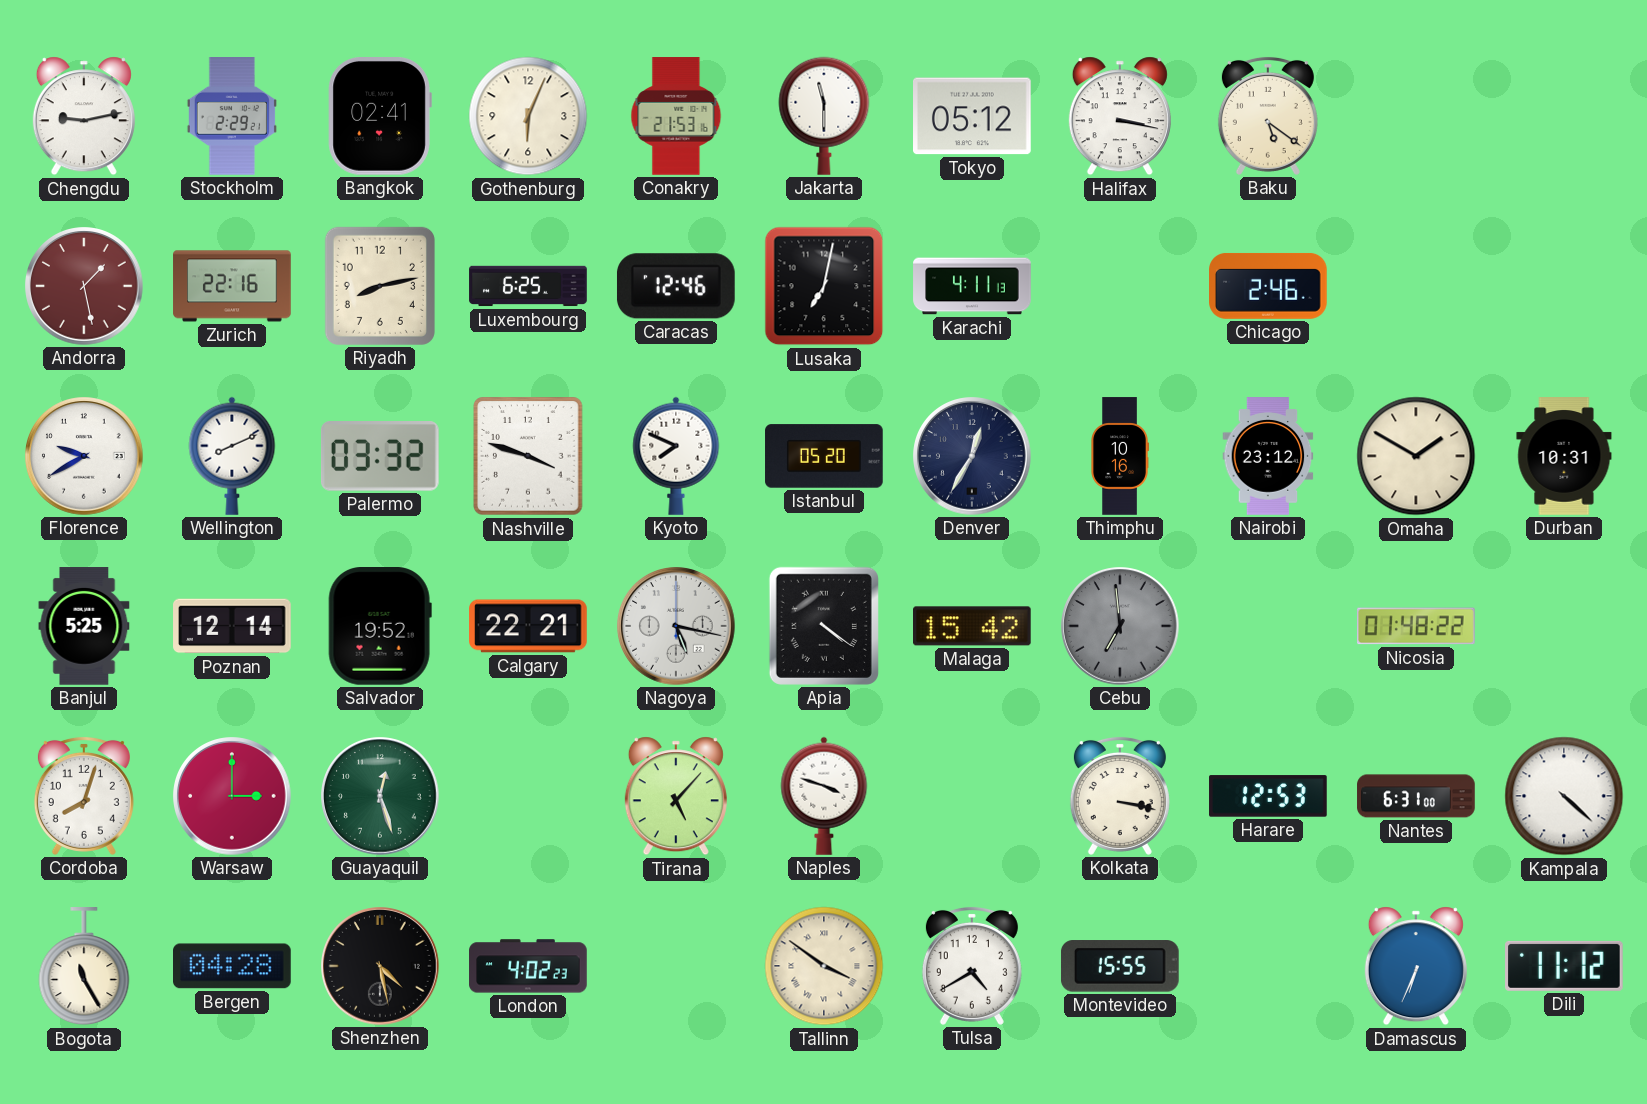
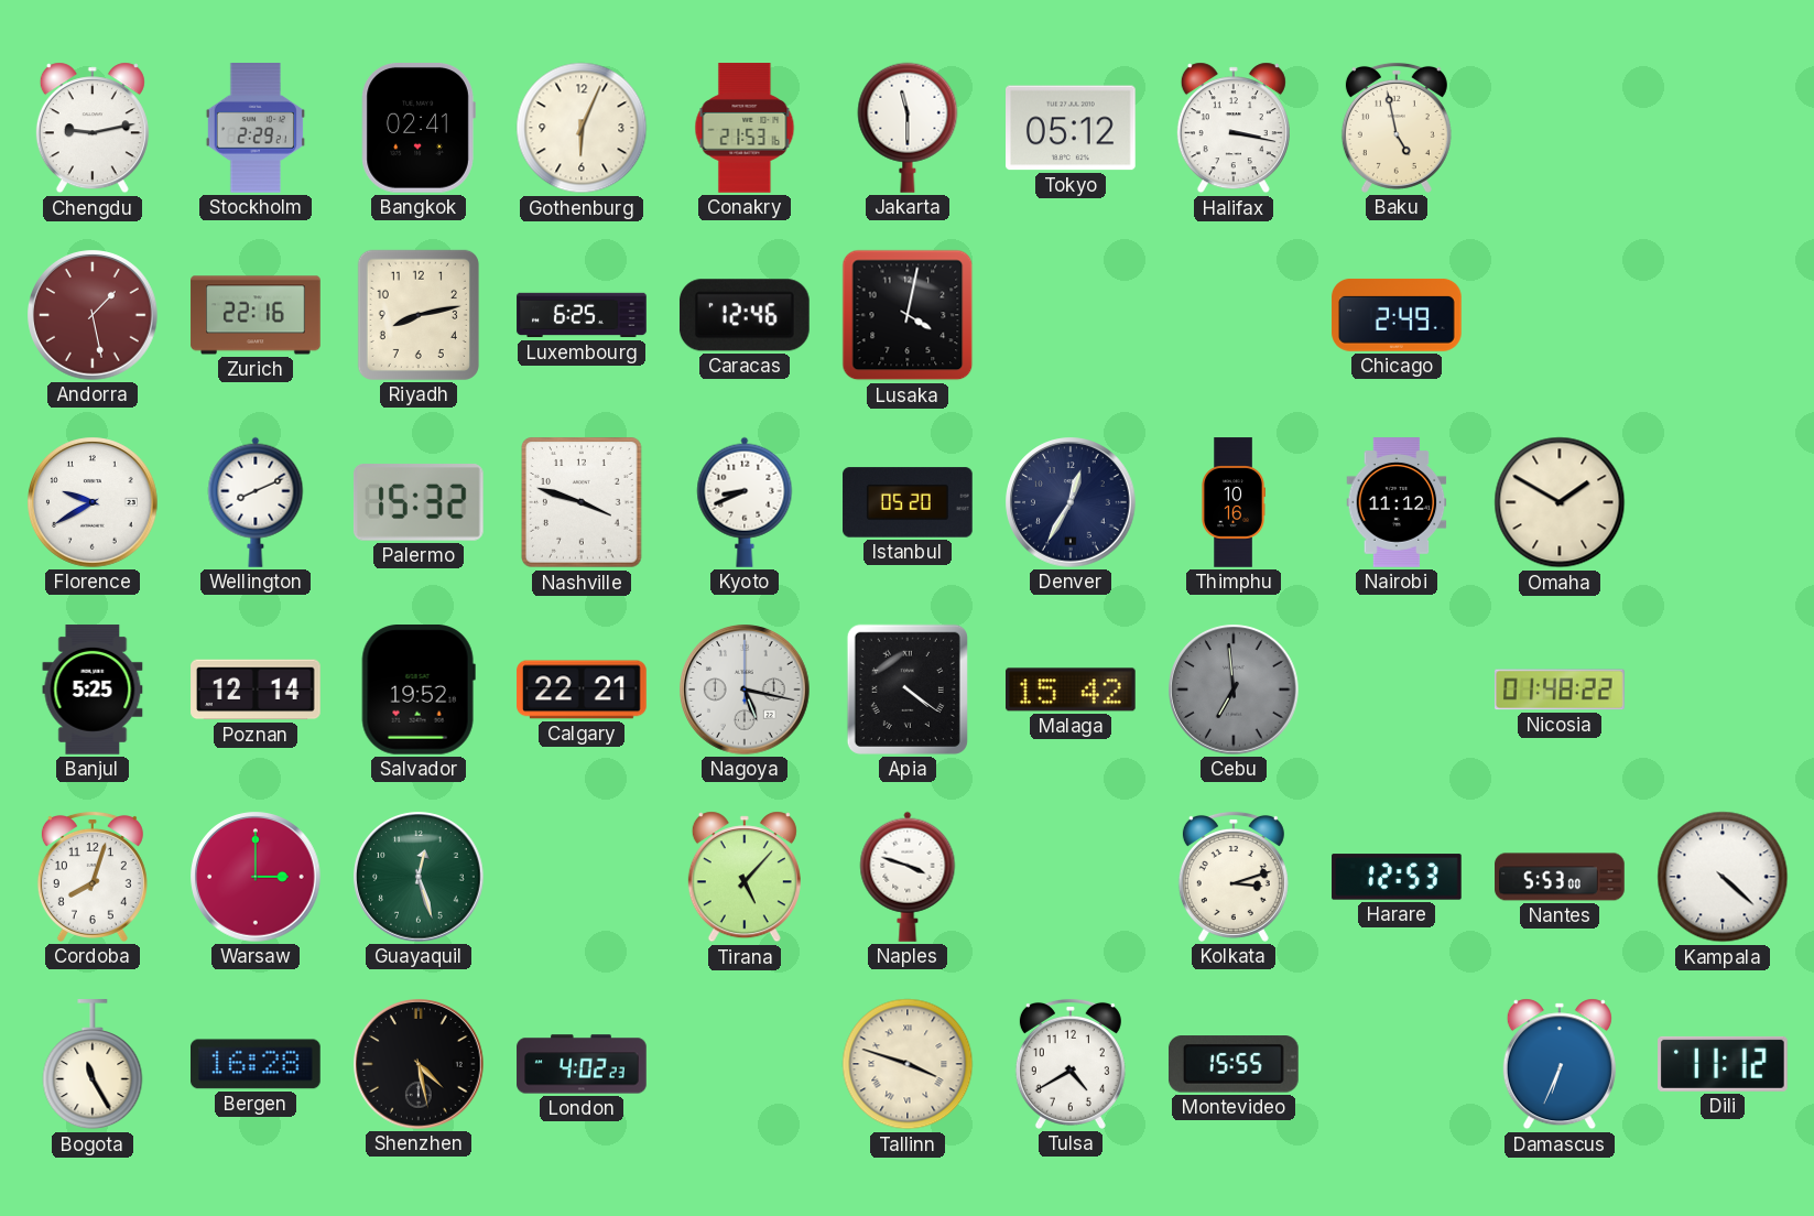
Baku: 5:21 -> 4:58 (1397, 128)
Lusaka: 7:02 -> 4:02 (908, 315)
Karachi: 4:11 -> none (972, 286)
Chicago: 2:46 -> 2:49 (1397, 315)
Palermo: 03:32 -> 15:32 (419, 503)
Kyoto: 7:49 -> 8:41 (745, 502)
Nairobi: 23:12 -> 11:12 (1397, 502)
Durban: 10:31 -> none (1564, 456)
Kolkata: 3:17 -> 3:12 (1234, 877)
Nantes: 6:31 -> 5:53 (1560, 877)
Bergen: 04:28 -> 16:28 (257, 1064)
Tallinn: 3:51 -> 3:48 (908, 1064)
